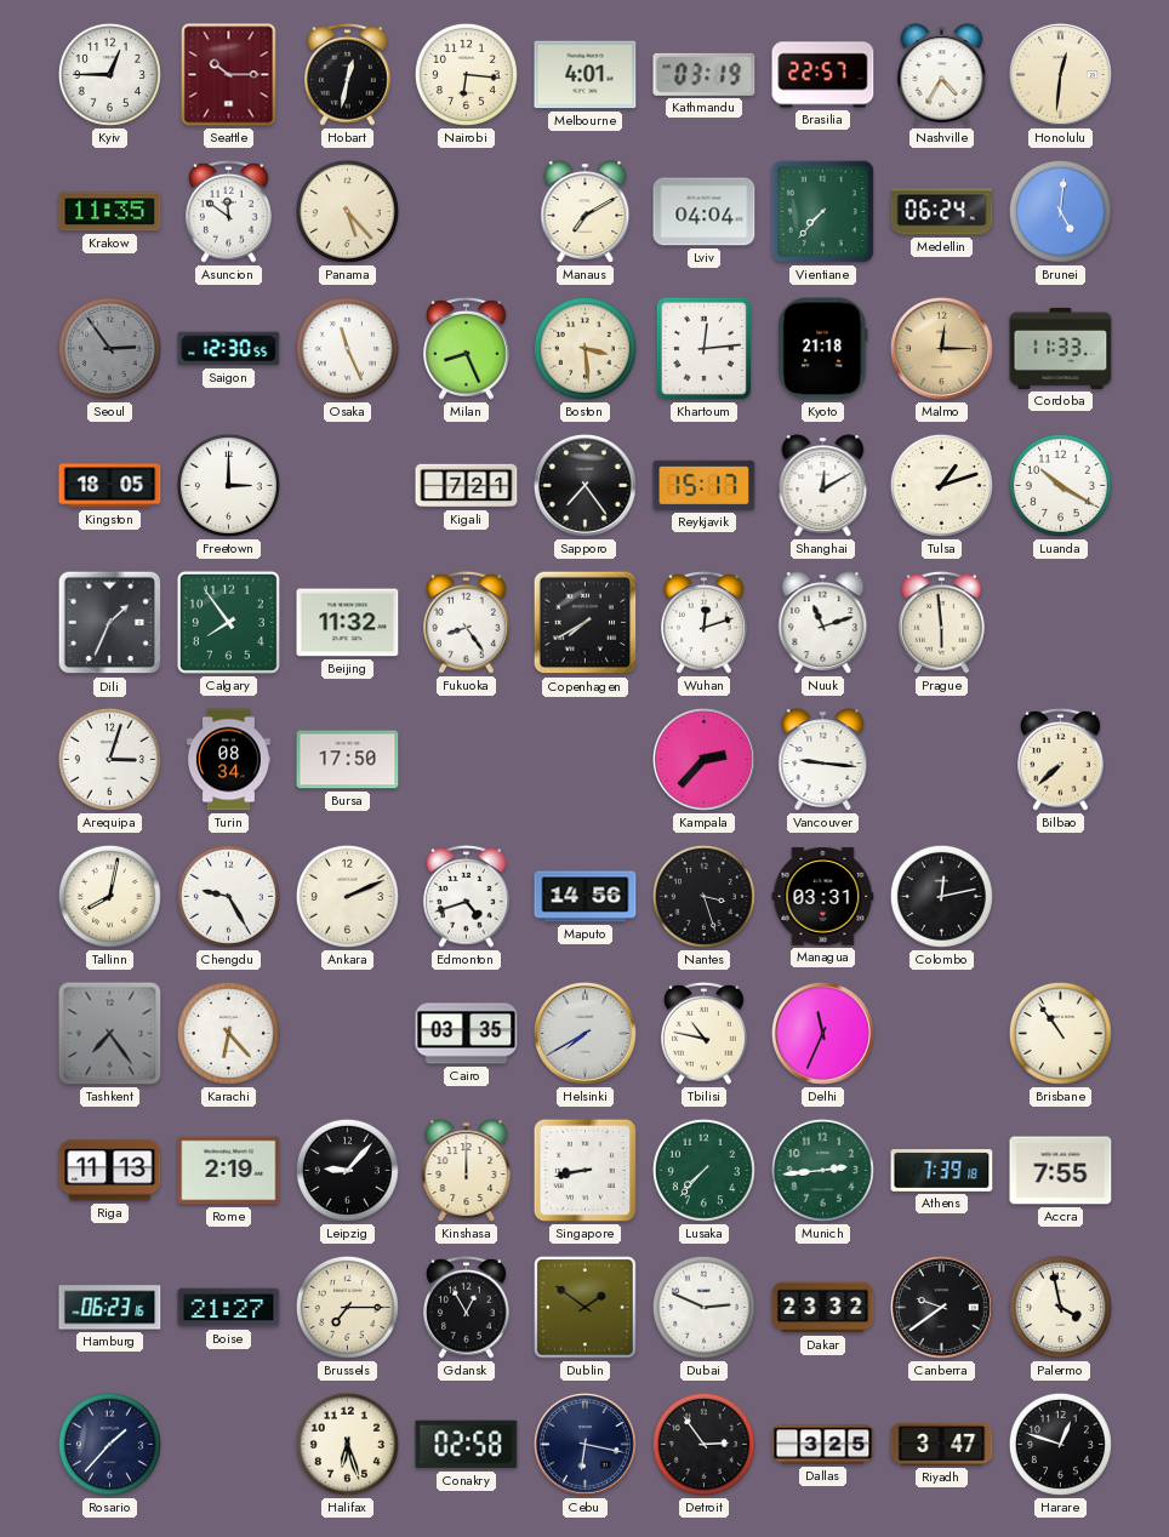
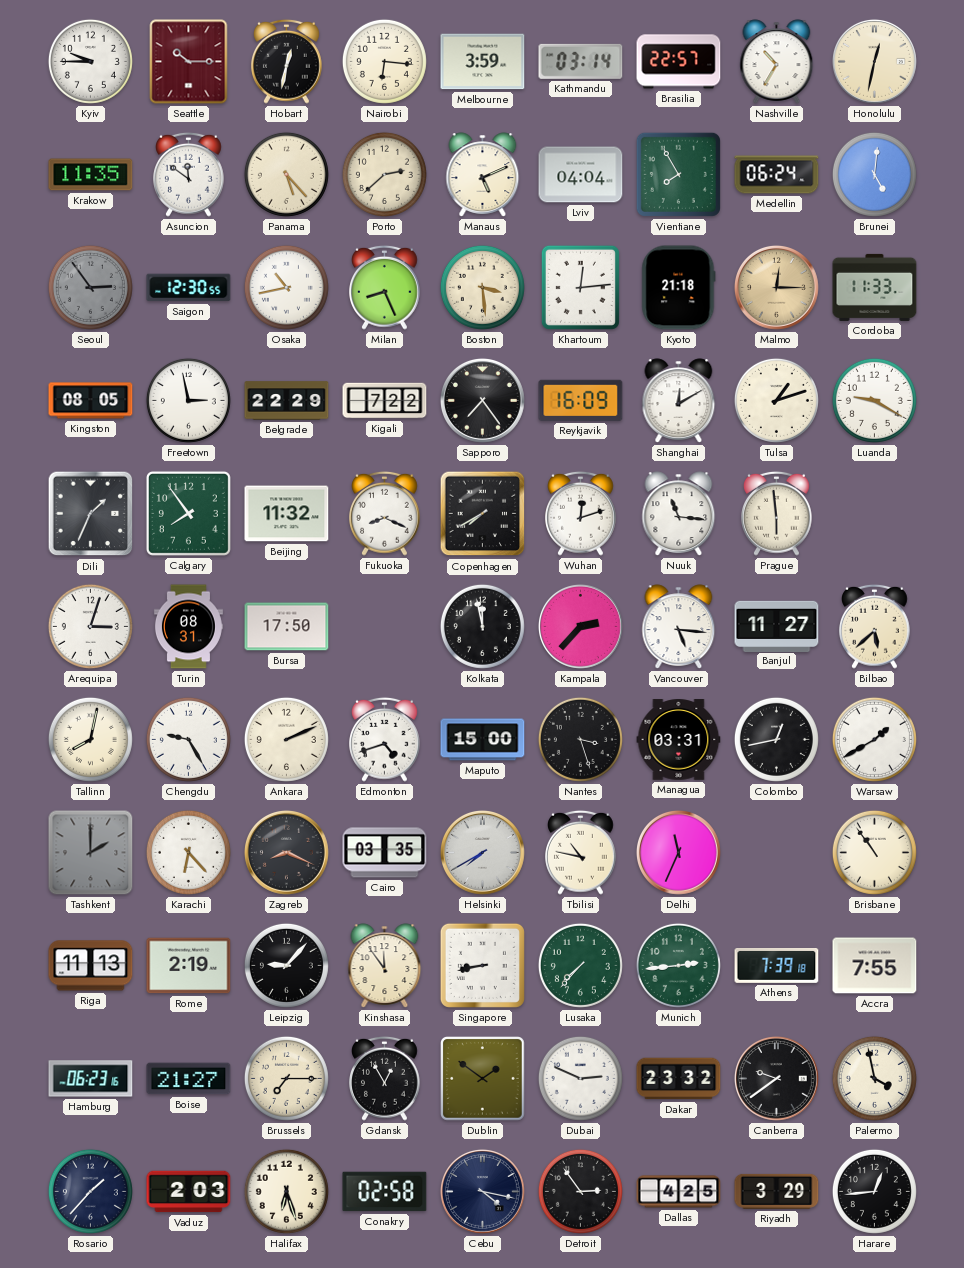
Kyiv: 12:45 -> 9:45 (90, 61)
Melbourne: 4:01 -> 3:59 (483, 62)
Kathmandu: 03:19 -> 03:14 (581, 61)
Nashville: 4:35 -> 10:35 (777, 62)
Honolulu: 12:31 -> 12:32 (874, 61)
Porto: none -> 2:38 (384, 174)
Manaus: 7:10 -> 5:11 (483, 175)
Vientiane: 7:37 -> 7:55 (678, 174)
Osaka: 11:26 -> 10:43 (286, 287)
Kingston: 18:05 -> 08:05 (91, 401)
Freetown: 3:00 -> 2:58 (188, 400)
Belgrade: none -> 22:29 (287, 401)
Kigali: 7:21 -> 7:22 (385, 401)
Reykjavik: 15:17 -> 16:09 (581, 400)
Luanda: 10:20 -> 9:20 (874, 400)
Fukuoka: 8:24 -> 8:19 (385, 513)
Nuuk: 11:12 -> 11:16 (679, 514)
Turin: 08:34 -> 08:31 (188, 627)
Kolkata: none -> 11:58 (482, 626)
Vancouver: 9:16 -> 5:16 (679, 627)
Banjul: none -> 11:27 (777, 626)
Bilbao: 7:38 -> 5:38 (875, 626)
Maputo: 14:56 -> 15:00 (483, 740)
Colombo: 12:13 -> 12:43 (776, 739)
Warsaw: none -> 1:40 (874, 739)
Tashkent: 7:24 -> 2:00 (91, 853)
Zagreb: none -> 8:19 (286, 852)
Kinshasa: 12:00 -> 11:54 (385, 966)
Vaduz: none -> 2:03 (189, 1192)
Cebu: 6:17 -> 4:17 (482, 1191)
Dallas: 3:25 -> 4:25 (679, 1192)
Riyadh: 3:47 -> 3:29 (777, 1191)
Harare: 12:48 -> 12:44 (874, 1191)
